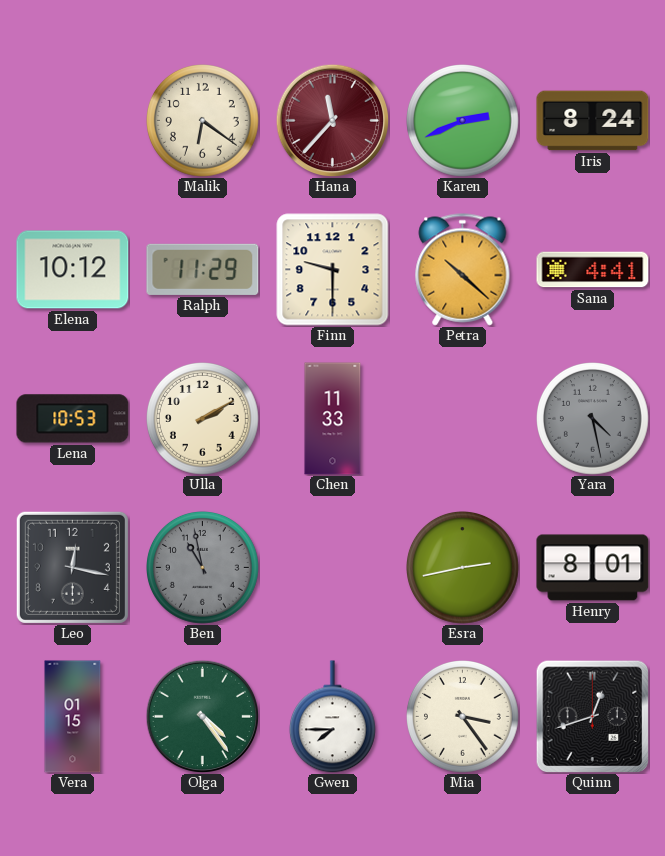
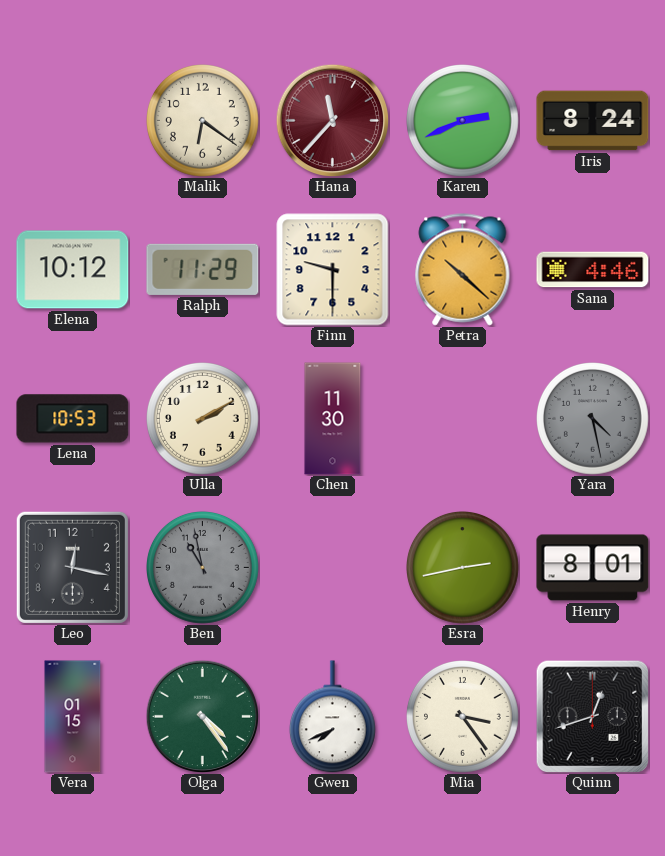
Sana: 4:41 -> 4:46 (593, 270)
Chen: 11:33 -> 11:30 (333, 419)
Gwen: 7:45 -> 7:41 (332, 717)
